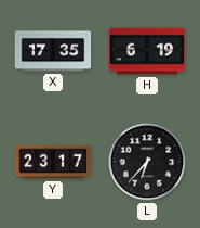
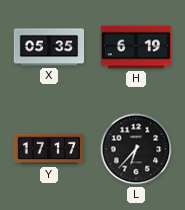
X: 17:35 -> 05:35 (49, 47)
Y: 23:17 -> 17:17 (49, 149)
